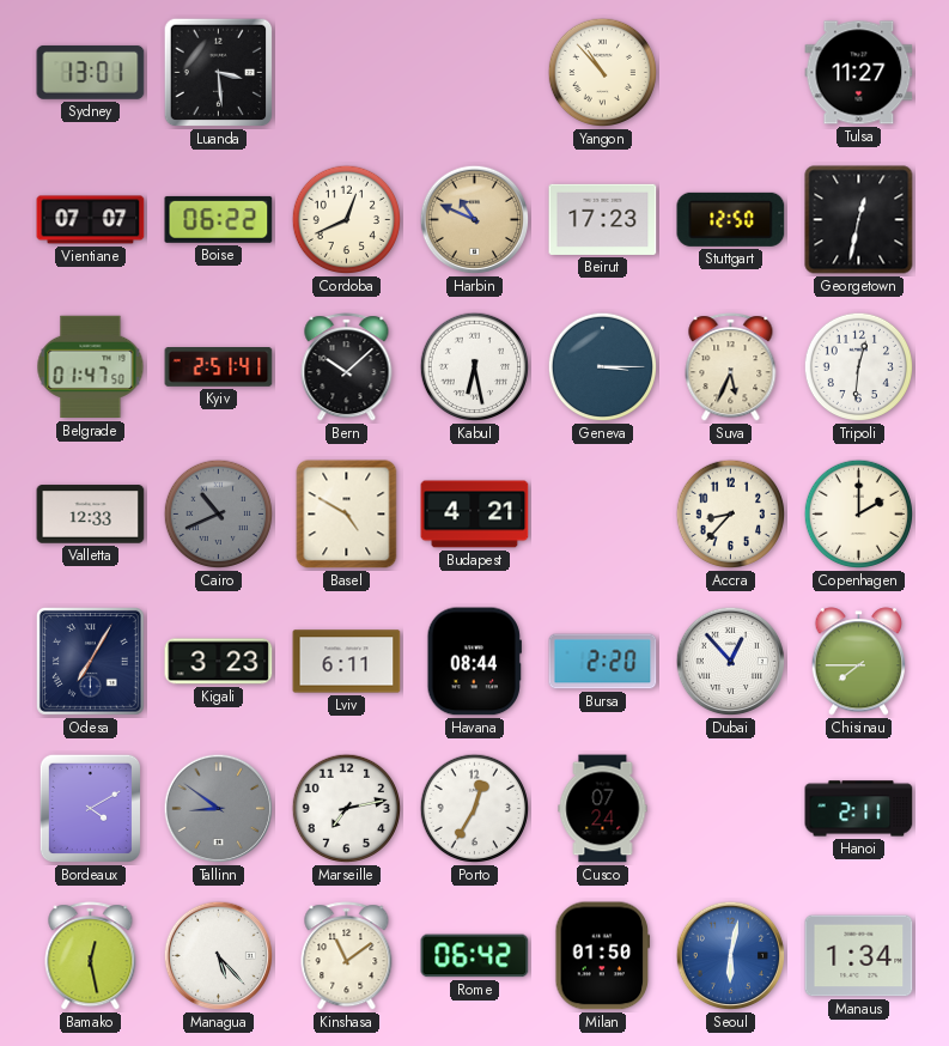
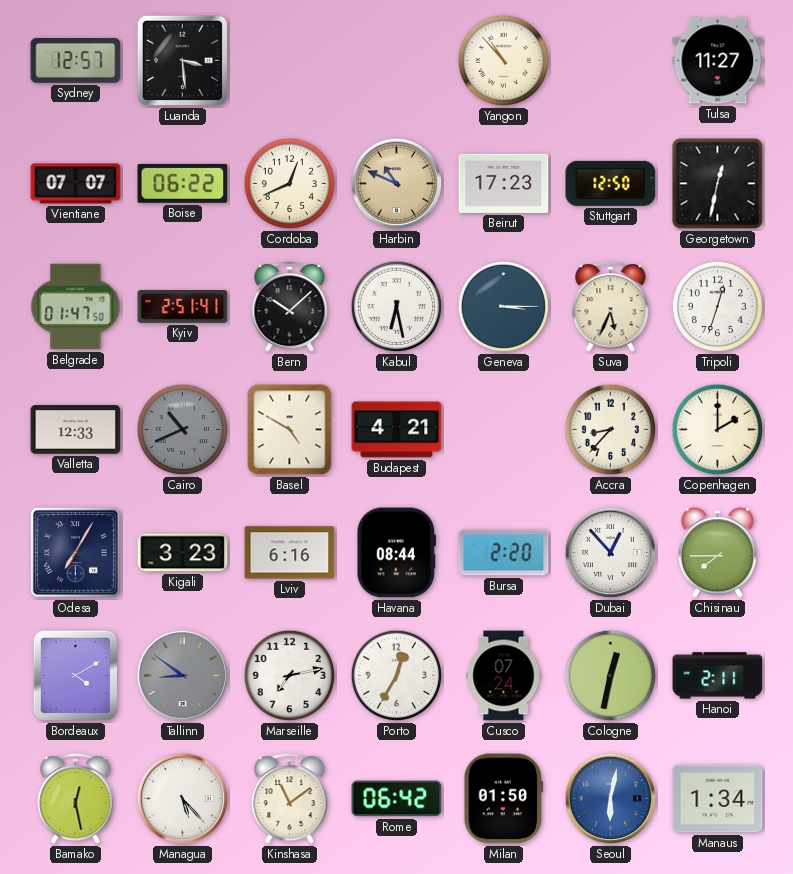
Sydney: 13:01 -> 12:57 (76, 60)
Tripoli: 12:31 -> 12:33 (718, 307)
Lviv: 6:11 -> 6:16 (290, 553)
Cologne: none -> 12:32 (611, 676)
